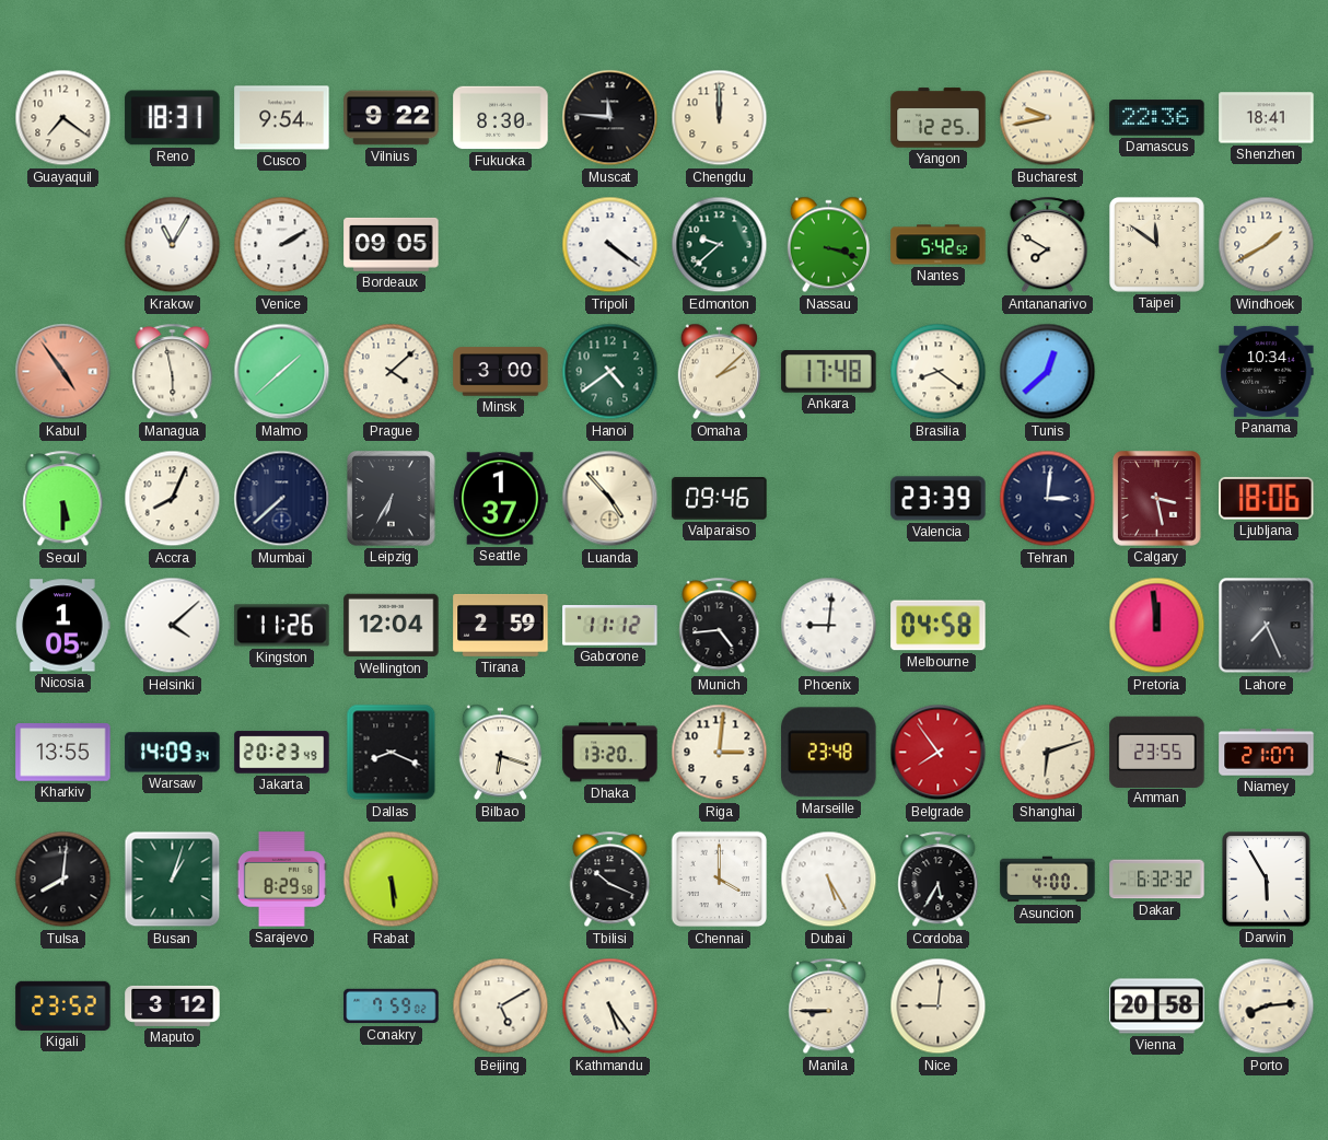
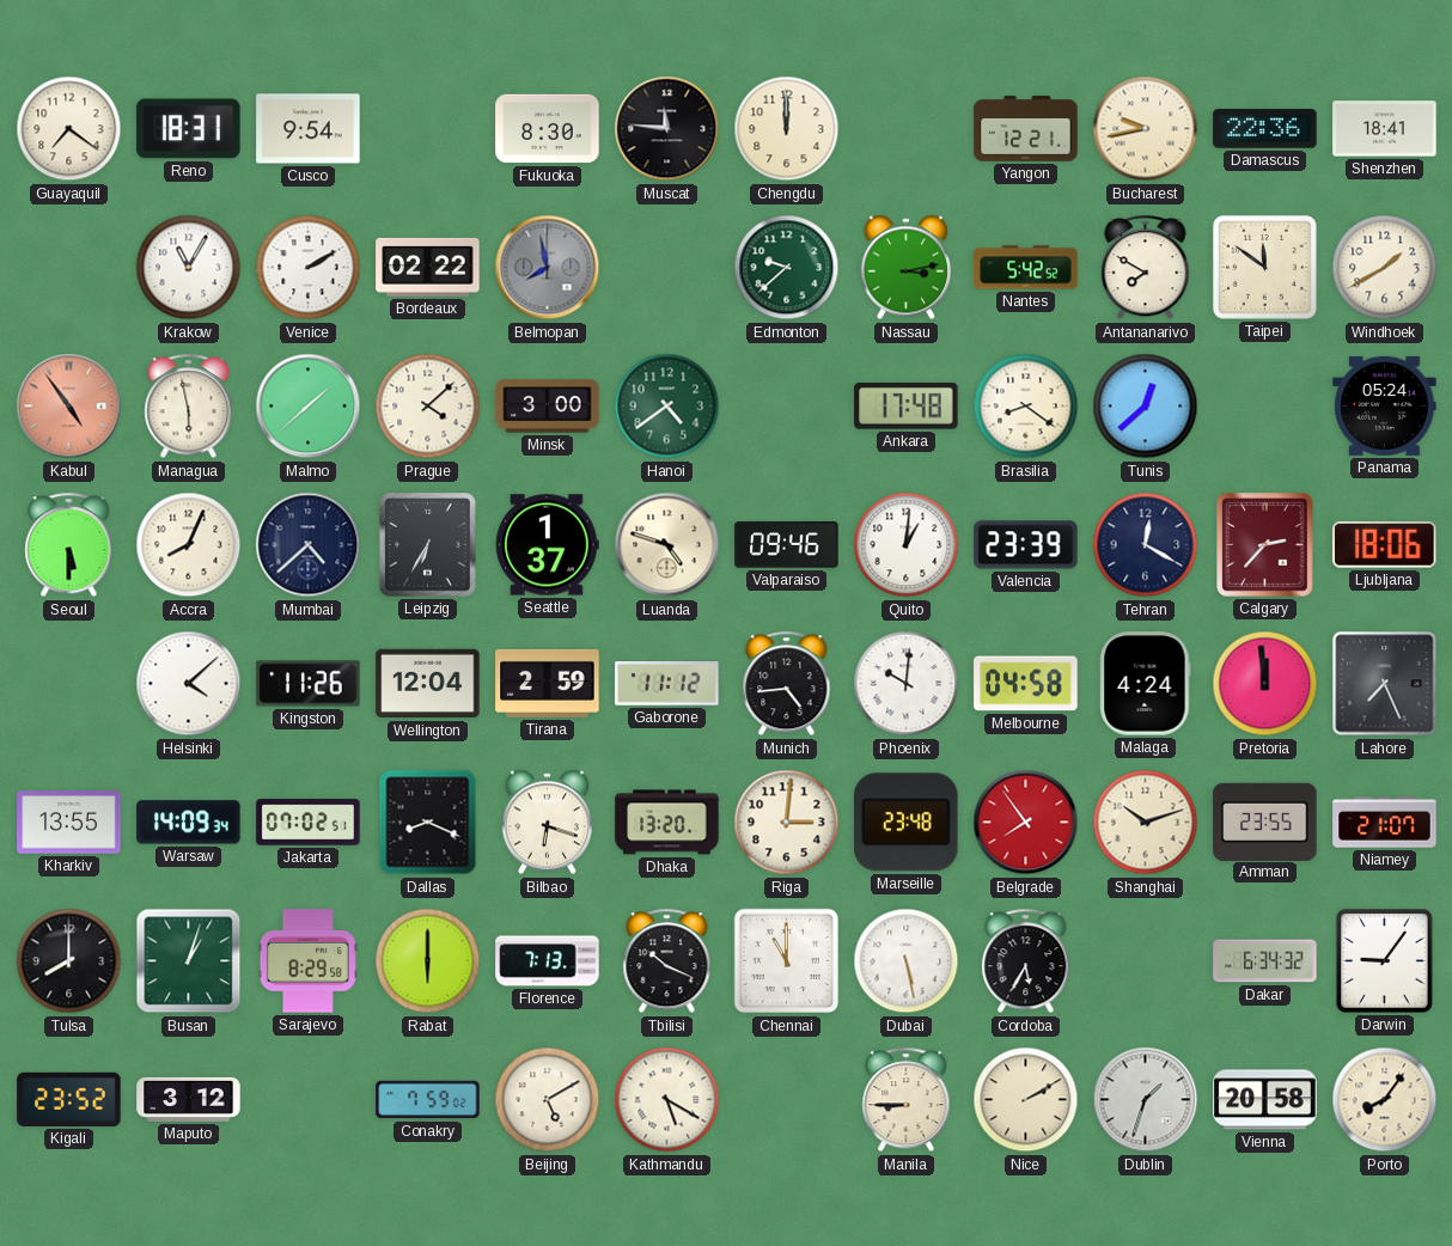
Vilnius: 9:22 -> none (392, 118)
Yangon: 12:25 -> 12:21 (1026, 129)
Bordeaux: 09:05 -> 02:22 (428, 267)
Belmopan: none -> 7:58 (548, 268)
Tripoli: 4:21 -> none (610, 245)
Nassau: 3:18 -> 3:13 (905, 268)
Omaha: 2:08 -> none (719, 372)
Panama: 10:34 -> 05:24 (1385, 405)
Mumbai: 7:38 -> 4:38 (309, 545)
Luanda: 4:53 -> 4:48 (667, 545)
Quito: none -> 1:01 (907, 545)
Tehran: 3:01 -> 12:20 (1146, 545)
Calgary: 3:28 -> 2:37 (1265, 545)
Nicosia: 1:05 -> none (63, 626)
Phoenix: 9:01 -> 10:01 (907, 684)
Malaga: none -> 4:24 (1146, 684)
Jakarta: 20:23 -> 07:02 (309, 823)
Shanghai: 6:12 -> 10:12 (1146, 823)
Tulsa: 8:01 -> 8:00 (69, 961)
Rabat: 5:29 -> 6:00 (428, 961)
Florence: none -> 7:13 (548, 961)
Chennai: 4:00 -> 11:00 (787, 961)
Dubai: 5:25 -> 5:28 (907, 961)
Asuncion: 4:00 -> none (1048, 880)
Dakar: 6:32 -> 6:34 (1265, 961)
Darwin: 5:55 -> 9:06 (1385, 961)
Kathmandu: 5:24 -> 5:20 (667, 1100)
Nice: 9:01 -> 2:10 (1026, 1100)
Dublin: none -> 1:33 (1146, 1100)
Porto: 8:14 -> 8:06 (1385, 1100)
